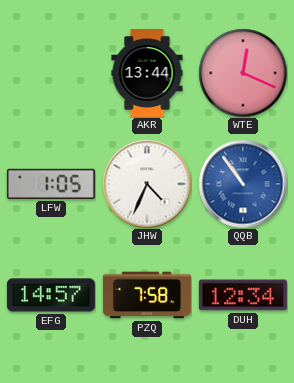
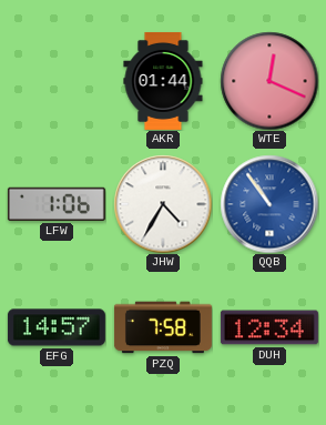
AKR: 13:44 -> 01:44 (163, 81)
LFW: 1:05 -> 1:06 (57, 204)
JHW: 4:34 -> 4:35 (163, 204)
